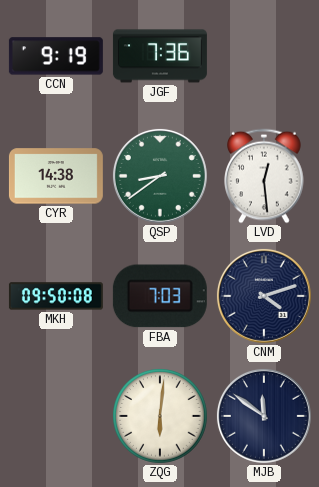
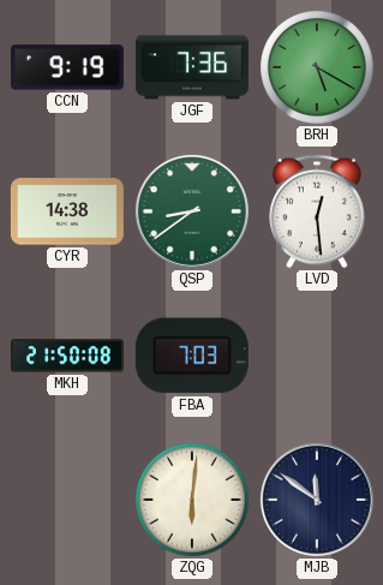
BRH: none -> 5:20 (318, 68)
MKH: 09:50 -> 21:50 (67, 356)
CNM: 4:12 -> none (264, 296)
